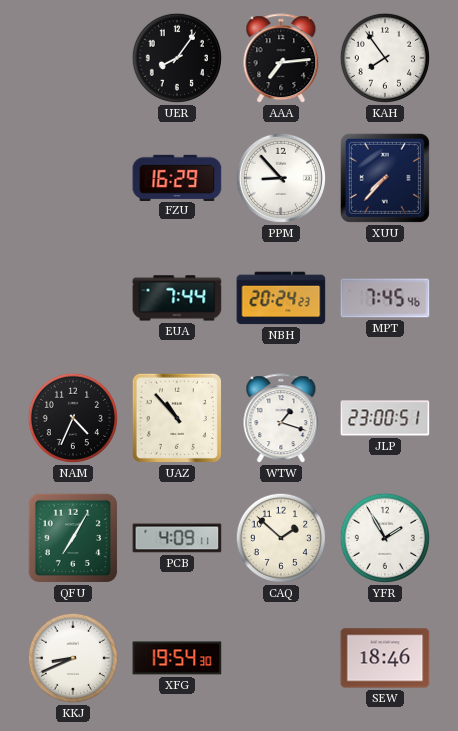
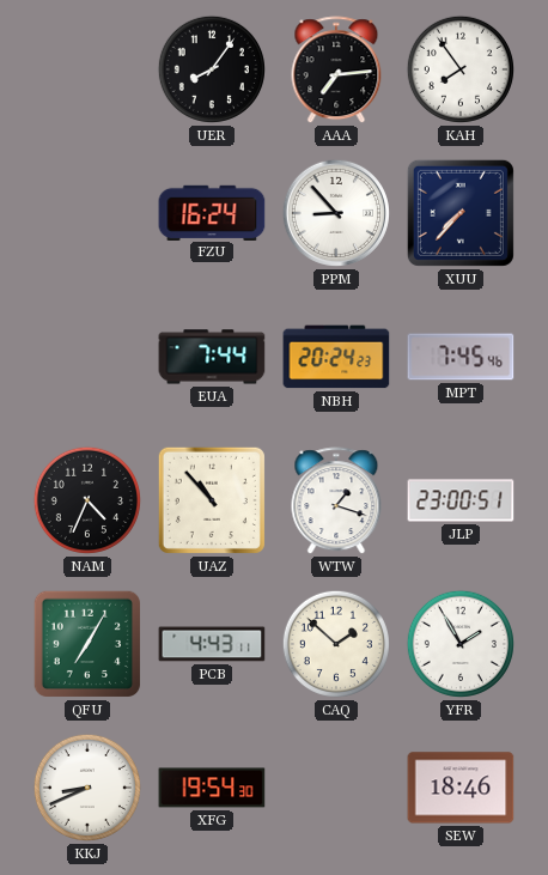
FZU: 16:29 -> 16:24 (212, 212)
PCB: 4:09 -> 4:43 (212, 644)
